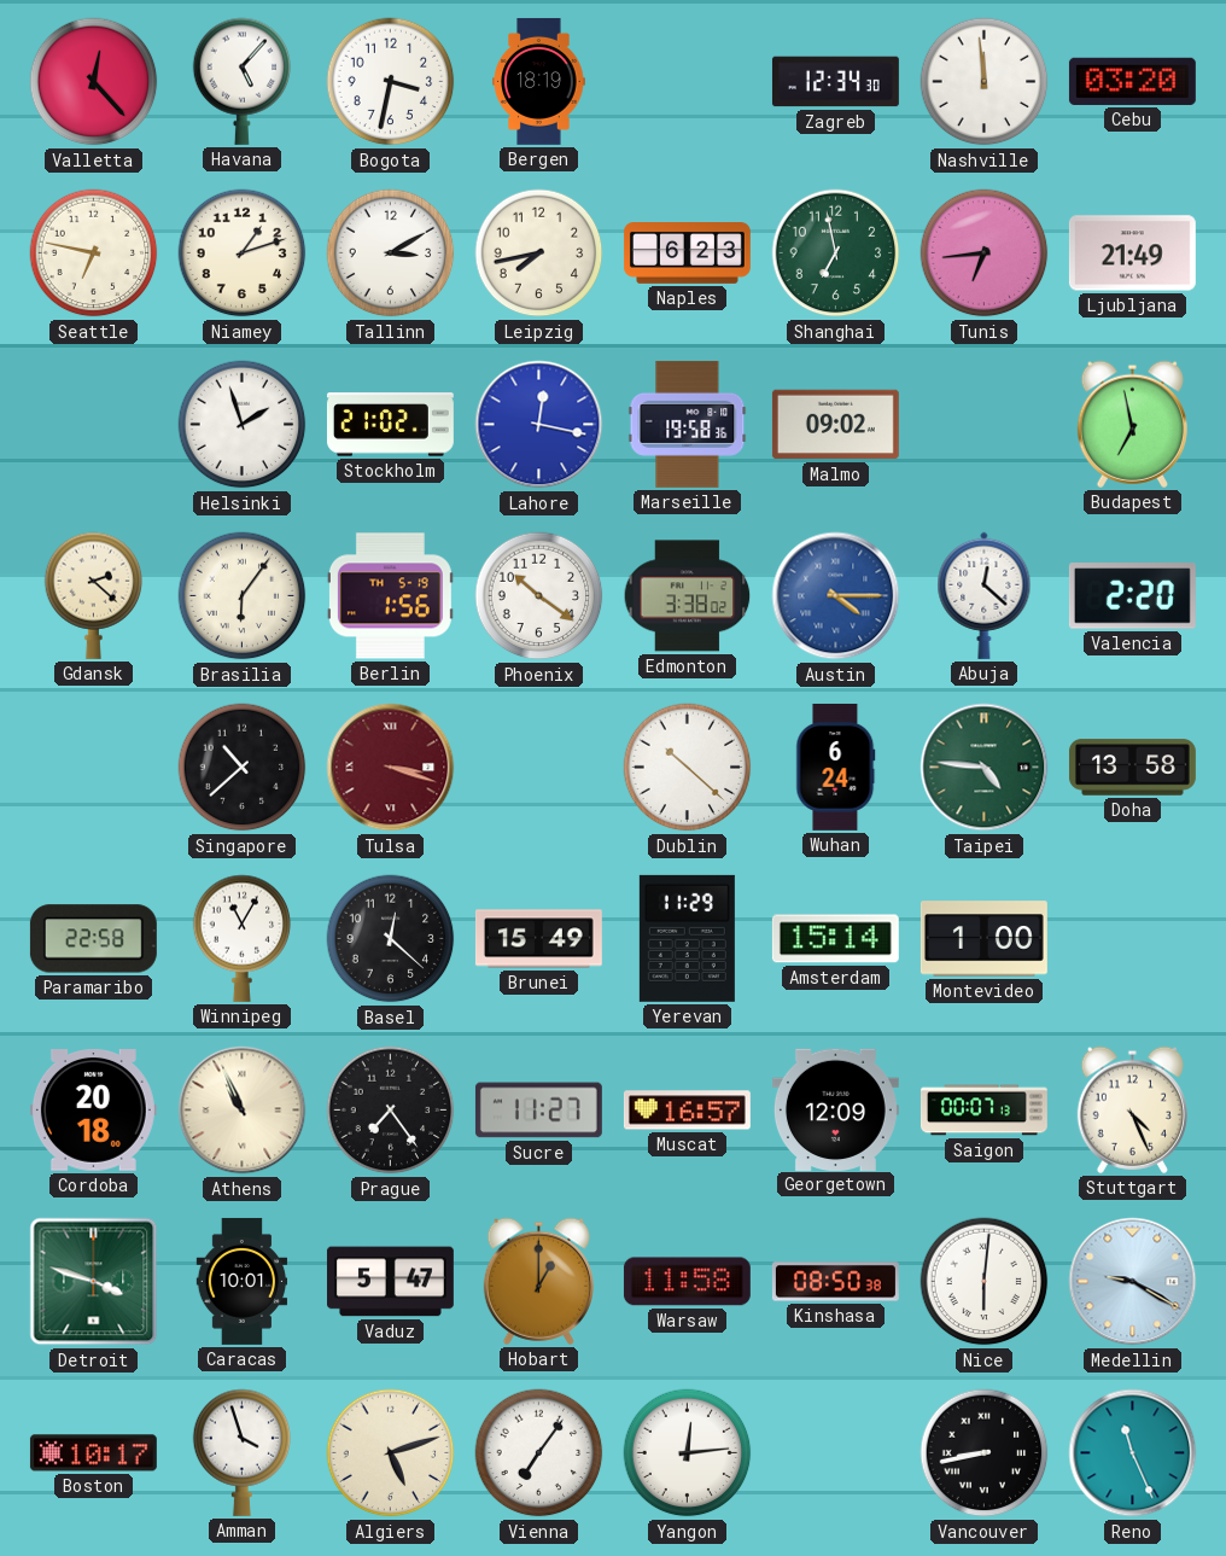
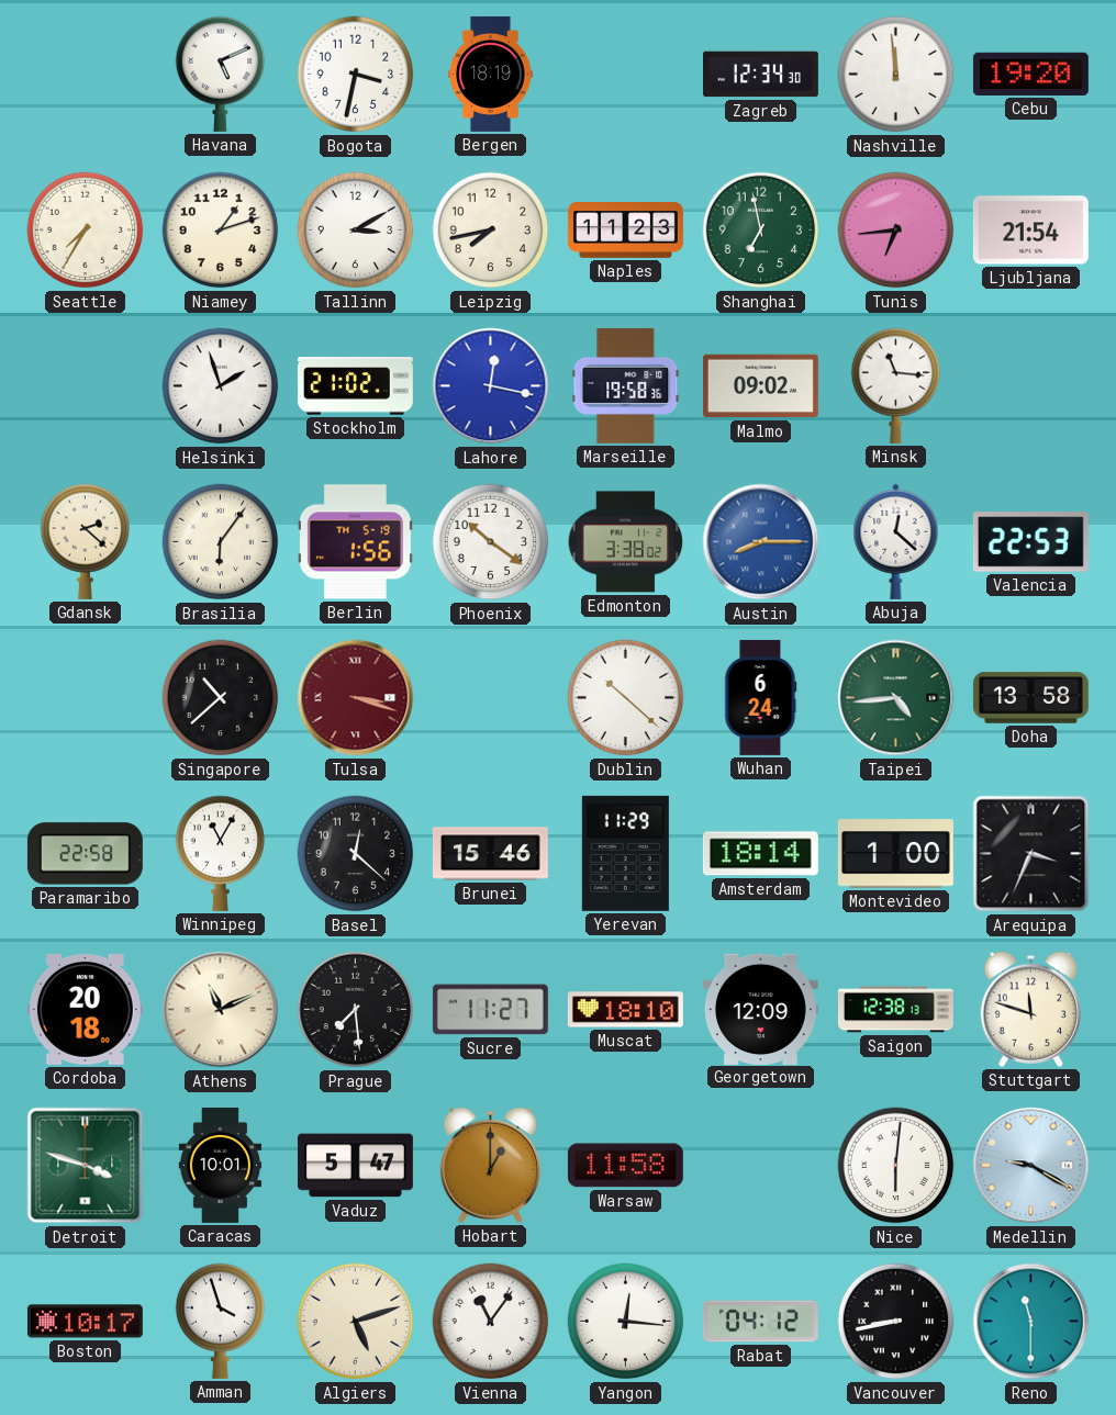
Valletta: 12:23 -> none (94, 82)
Havana: 5:07 -> 5:11 (221, 74)
Cebu: 03:20 -> 19:20 (1030, 74)
Seattle: 6:47 -> 7:35 (86, 231)
Naples: 6:23 -> 11:23 (625, 231)
Ljubljana: 21:49 -> 21:54 (1030, 231)
Minsk: none -> 11:16 (896, 385)
Budapest: 6:58 -> none (1132, 424)
Austin: 4:15 -> 8:15 (761, 542)
Valencia: 2:20 -> 22:53 (1030, 542)
Taipei: 4:46 -> 4:44 (896, 698)
Brunei: 15:49 -> 15:46 (490, 854)
Amsterdam: 15:14 -> 18:14 (760, 854)
Arequipa: none -> 3:34 (1031, 854)
Athens: 10:56 -> 11:11 (221, 1010)
Prague: 7:24 -> 7:29 (356, 1010)
Muscat: 16:57 -> 18:10 (625, 1010)
Saigon: 00:07 -> 12:38 (895, 1010)
Stuttgart: 4:26 -> 11:48 (1030, 1009)
Kinshasa: 08:50 -> none (835, 1282)
Vienna: 7:06 -> 11:06 (491, 1322)
Yangon: 12:14 -> 12:16 (626, 1322)
Rabat: none -> 04:12 (760, 1322)
Reno: 11:26 -> 11:30 (1031, 1322)
